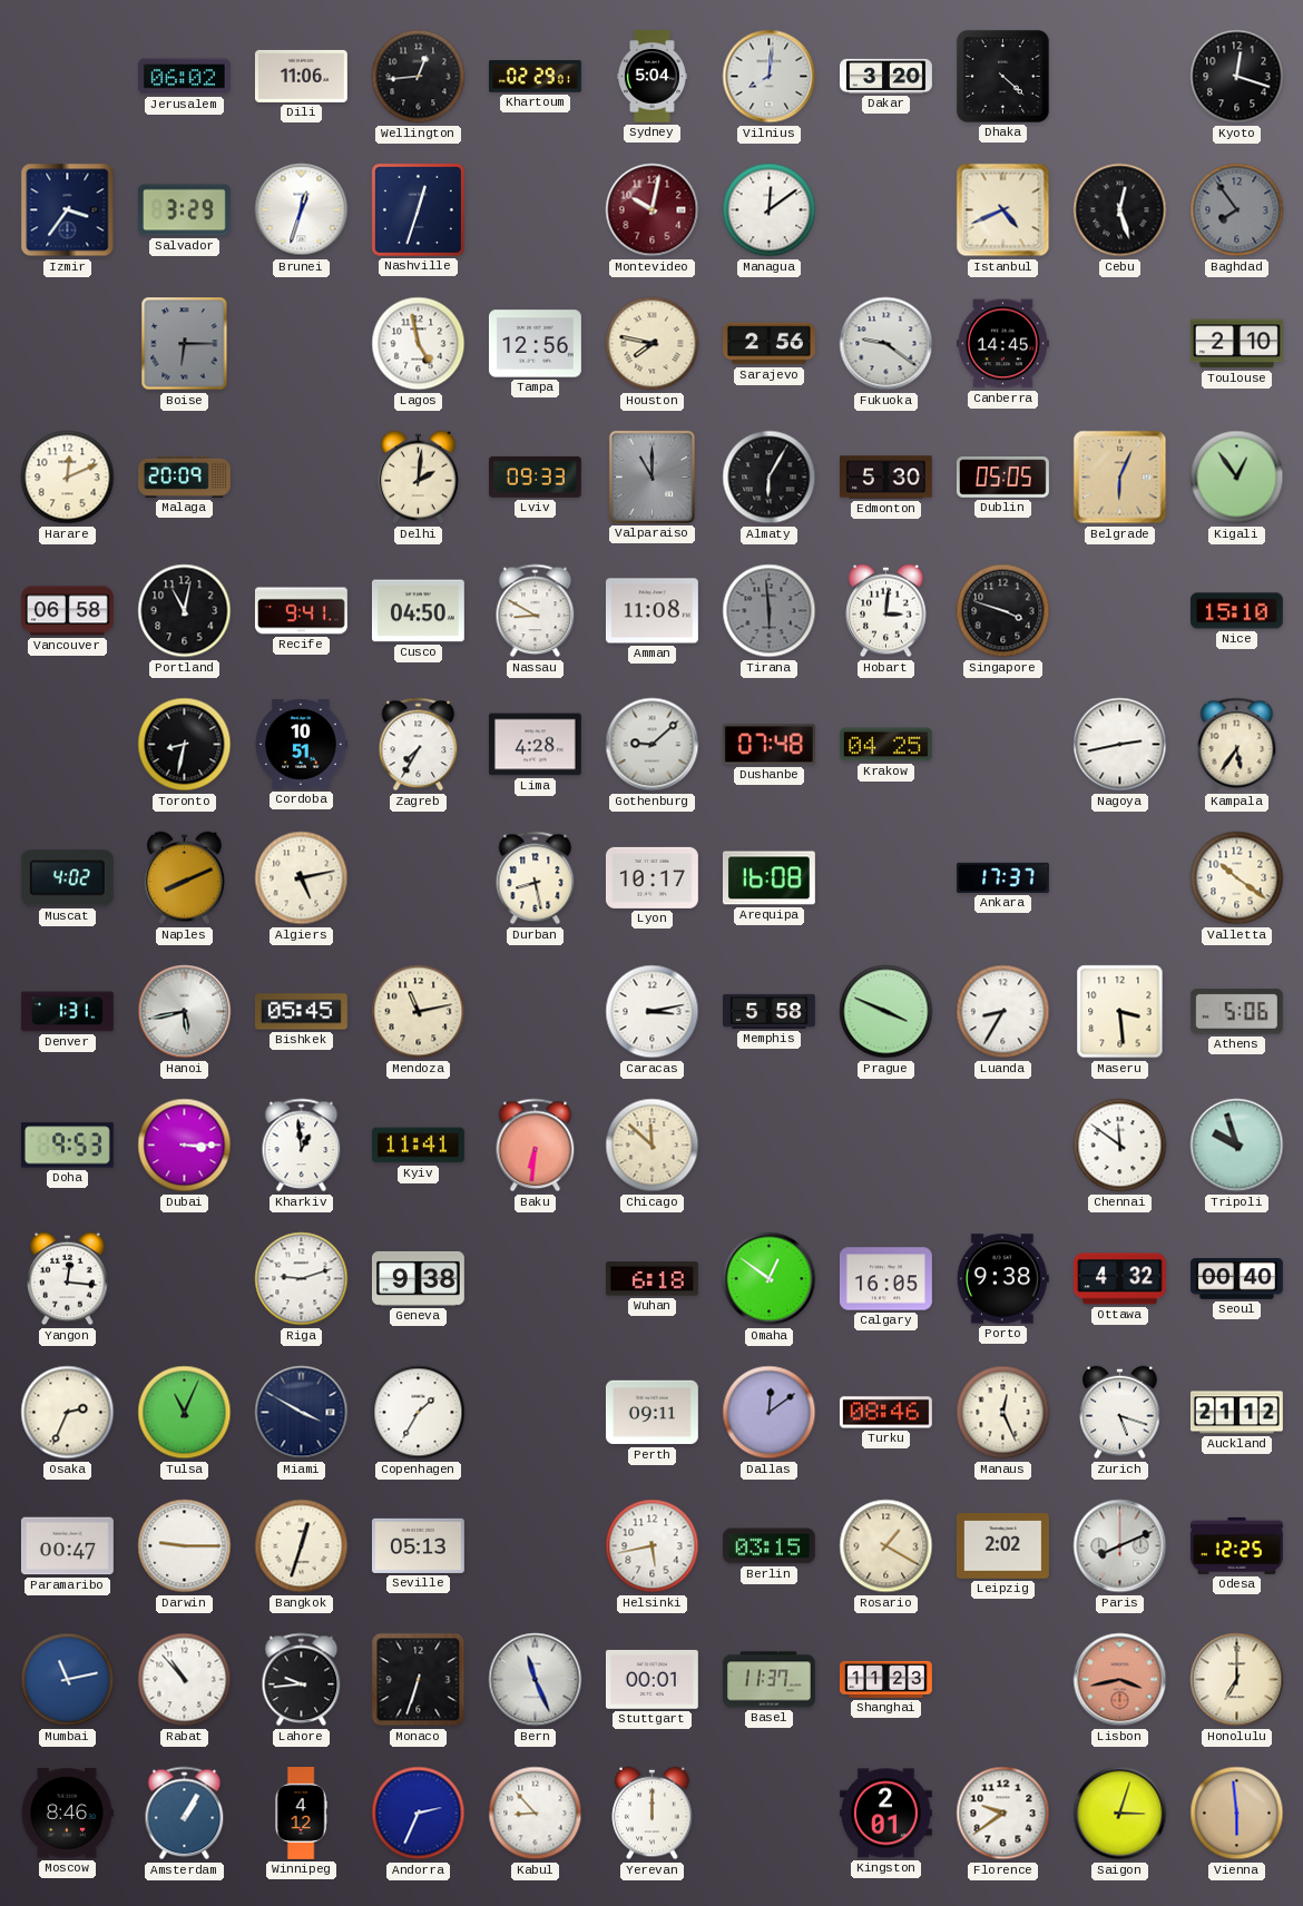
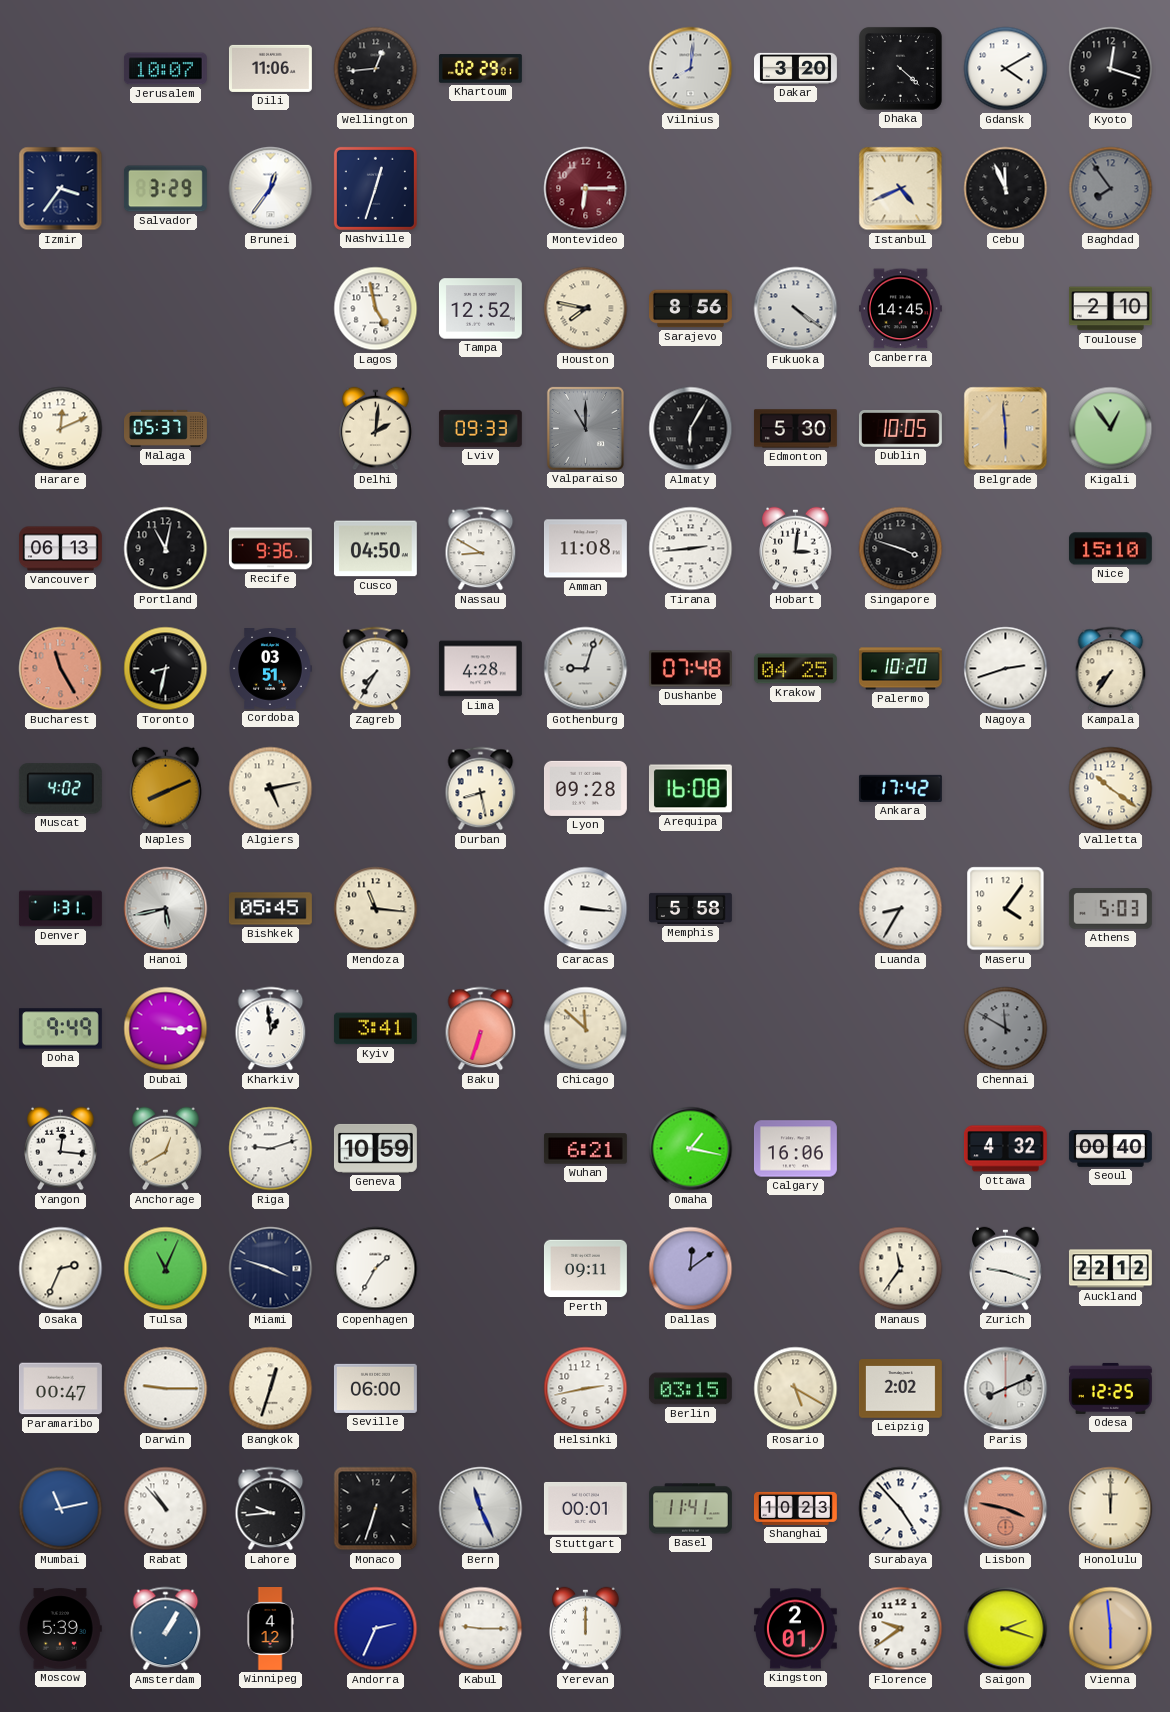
Jerusalem: 06:02 -> 10:07 (165, 69)
Sydney: 5:04 -> none (651, 77)
Gdansk: none -> 4:10 (1006, 69)
Brunei: 12:33 -> 12:36 (271, 189)
Montevideo: 10:02 -> 6:15 (586, 189)
Managua: 12:09 -> none (770, 210)
Cebu: 12:27 -> 11:56 (1006, 189)
Boise: 6:15 -> none (185, 344)
Tampa: 12:56 -> 12:52 (480, 309)
Sarajevo: 2:56 -> 8:56 (691, 309)
Fukuoka: 9:21 -> 4:21 (796, 309)
Malaga: 20:09 -> 05:37 (166, 428)
Dublin: 05:05 -> 10:05 (900, 429)
Belgrade: 6:04 -> 5:59 (1006, 429)
Vancouver: 06:58 -> 06:13 (61, 549)
Recife: 9:41 -> 9:36 (270, 549)
Tirana: 5:59 -> 2:44 (691, 549)
Tirana dial: grey -> white (691, 549)
Bucharest: none -> 11:25 (61, 669)
Cordoba: 10:51 -> 03:51 (270, 669)
Gothenburg: 9:08 -> 9:03 (586, 669)
Palermo: none -> 10:20 (901, 669)
Nagoya: 2:43 -> 2:42 (1006, 669)
Kampala: 5:36 -> 7:36 (1111, 669)
Lyon: 10:17 -> 09:28 (585, 788)
Ankara: 17:37 -> 17:42 (900, 788)
Mendoza: 11:13 -> 11:16 (376, 909)
Caracas: 3:13 -> 3:16 (586, 909)
Prague: 3:49 -> none (886, 1012)
Maseru: 3:29 -> 4:06 (1006, 909)
Athens: 5:06 -> 5:03 (1110, 909)
Doha: 9:53 -> 9:49 (60, 1029)
Kyiv: 11:41 -> 3:41 (375, 1029)
Baku: 6:31 -> 6:33 (481, 1029)
Chennai: 11:51 -> 11:50 (1006, 1029)
Chennai dial: white -> grey (1006, 1029)
Tripoli: 9:57 -> none (1237, 1146)
Anchorage: none -> 12:40 (166, 1149)
Geneva: 9:38 -> 10:59 (375, 1148)
Wuhan: 6:18 -> 6:21 (585, 1149)
Omaha: 12:51 -> 1:17 (691, 1149)
Calgary: 16:05 -> 16:06 (796, 1149)
Porto: 9:38 -> none (1002, 1279)
Miami: 3:50 -> 3:48 (271, 1269)
Turku: 08:46 -> none (885, 1413)
Manaus: 12:26 -> 11:36 (901, 1269)
Zurich: 5:18 -> 9:18 (1006, 1269)
Auckland: 21:12 -> 22:12 (1110, 1269)
Seville: 05:13 -> 06:00 (375, 1388)
Helsinki: 5:43 -> 2:43 (586, 1389)
Rosario: 1:20 -> 5:20 (796, 1389)
Basel: 11:37 -> 11:41 (691, 1509)
Shanghai: 11:23 -> 10:23 (795, 1508)
Surabaya: none -> 4:53 (901, 1509)
Lisbon: 3:43 -> 3:47 (1006, 1509)
Honolulu: 7:00 -> 12:00 (1111, 1509)
Moscow: 8:46 -> 5:39 (60, 1629)
Kabul: 8:53 -> 9:15 (481, 1629)
Saigon: 3:03 -> 2:18 (1006, 1629)
